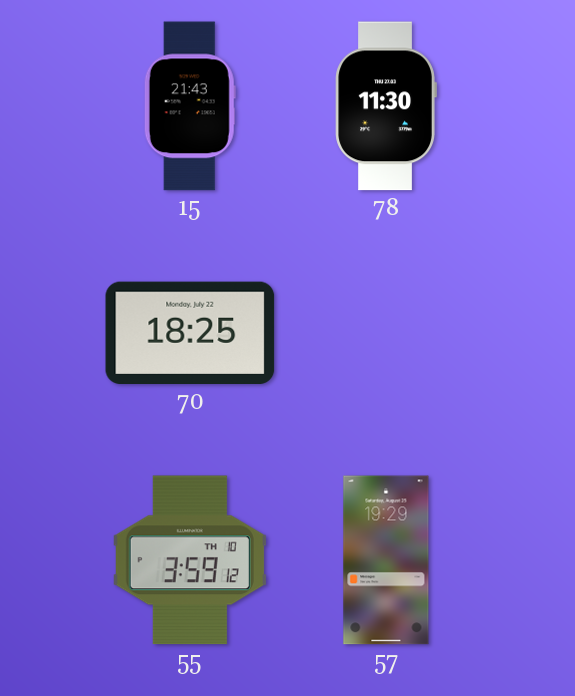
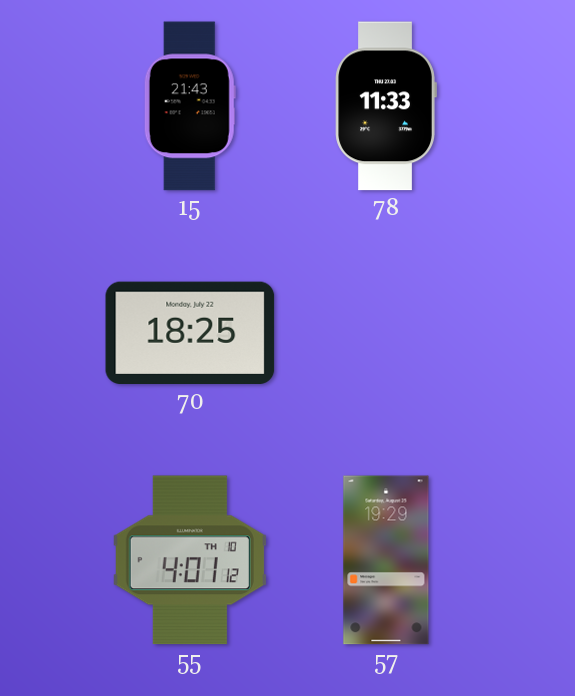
78: 11:30 -> 11:33 (386, 106)
55: 3:59 -> 4:01 (190, 560)
